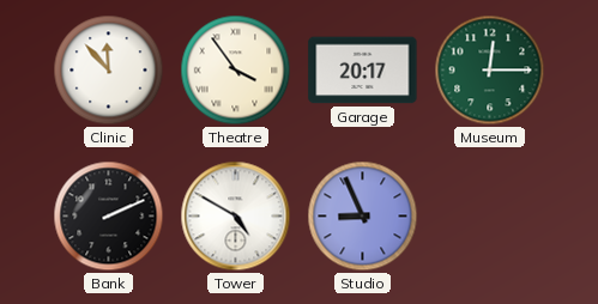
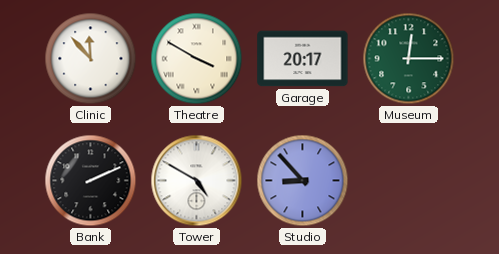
Theatre: 3:54 -> 3:50 (197, 59)
Studio: 8:56 -> 8:53 (303, 181)
